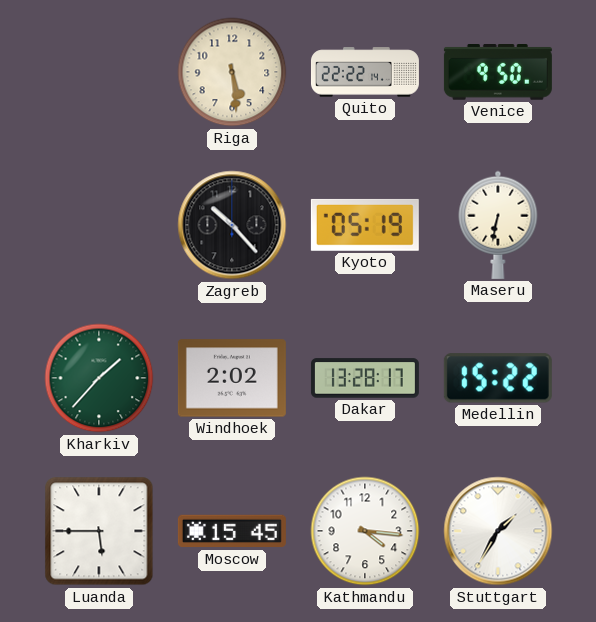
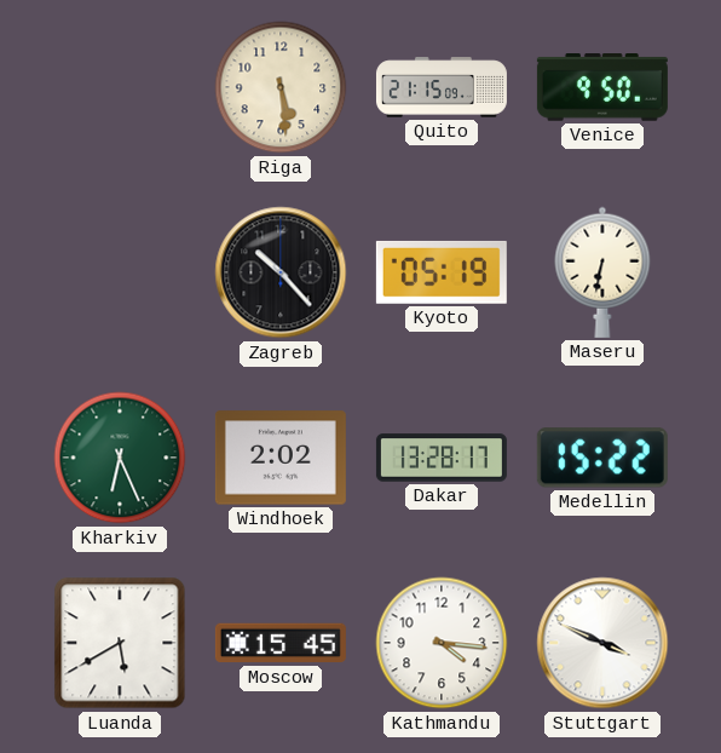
Quito: 22:22 -> 21:15 (442, 87)
Kharkiv: 1:37 -> 6:26 (120, 458)
Luanda: 5:45 -> 5:40 (120, 643)
Stuttgart: 1:35 -> 3:49 (602, 643)
